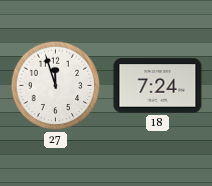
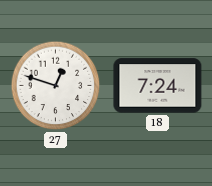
27: 11:57 -> 12:48 (56, 86)
